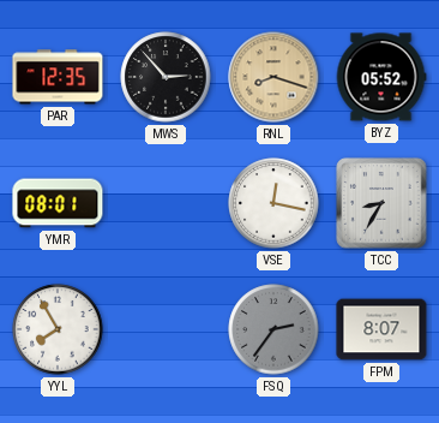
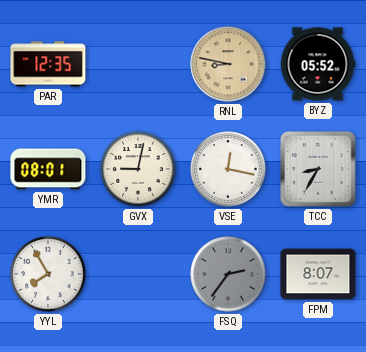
MWS: 2:53 -> none (166, 77)
RNL: 8:18 -> 8:47 (228, 64)
GVX: none -> 9:02 (138, 169)
